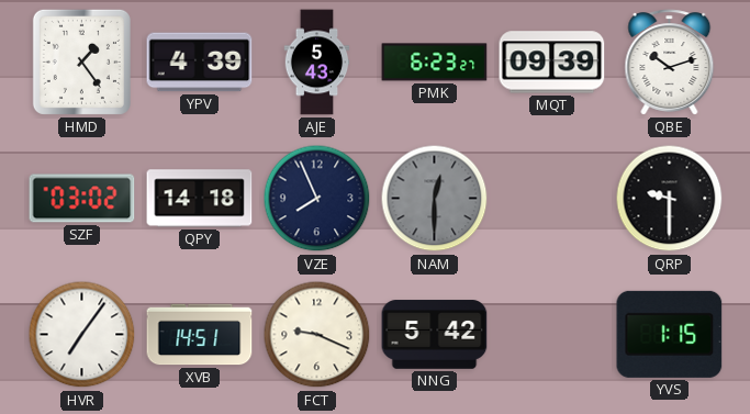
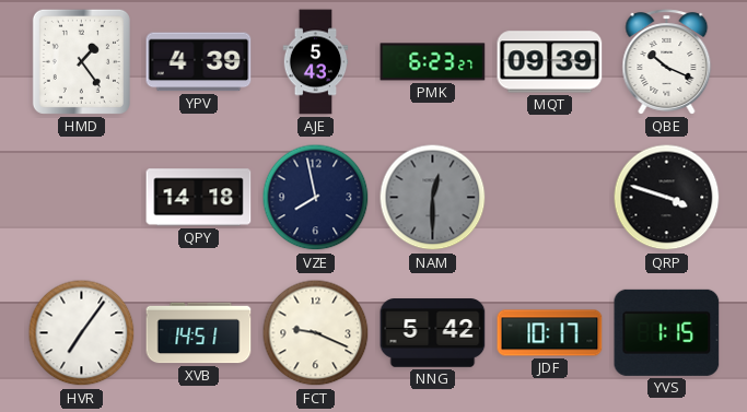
QBE: 10:12 -> 10:19 (667, 62)
SZF: 03:02 -> none (82, 199)
VZE: 7:56 -> 7:58 (316, 198)
QRP: 9:30 -> 3:48 (667, 198)
JDF: none -> 10:17 (550, 333)
